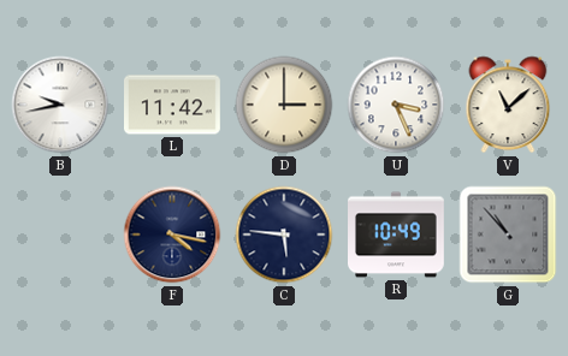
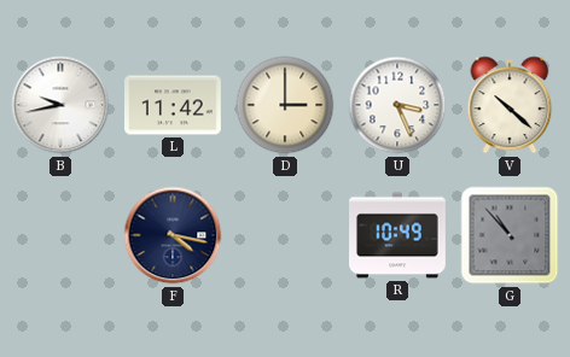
V: 11:08 -> 10:22 (510, 105)
C: 5:46 -> none (284, 235)
